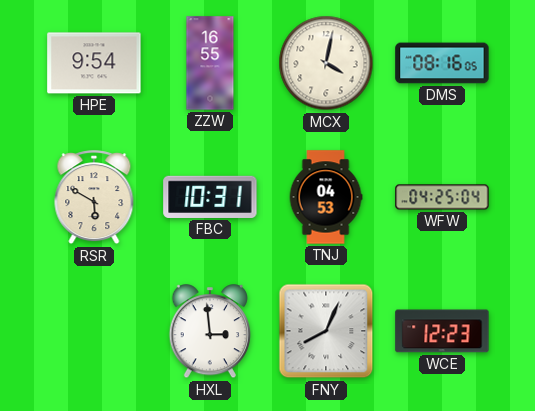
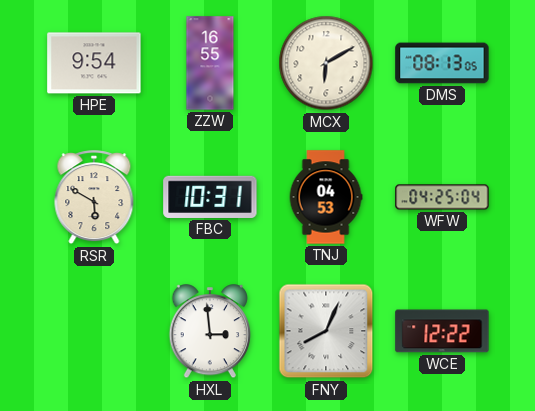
MCX: 4:02 -> 6:10 (326, 63)
DMS: 08:16 -> 08:13 (442, 63)
WCE: 12:23 -> 12:22 (442, 331)
